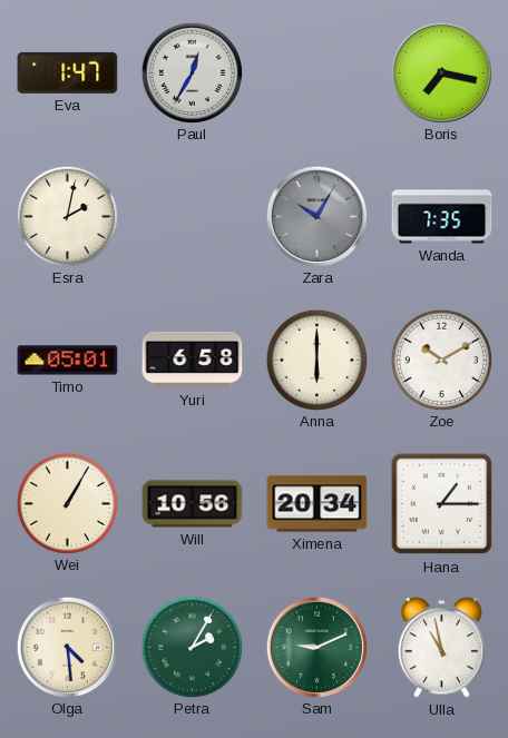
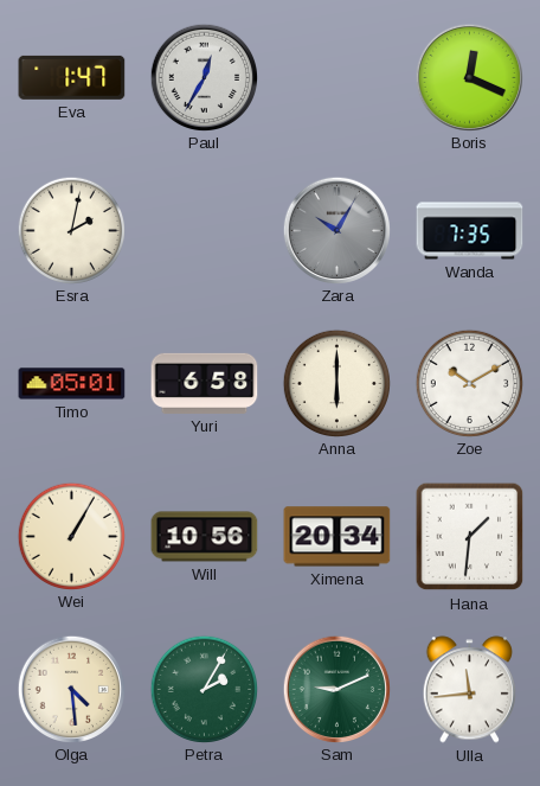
Boris: 7:17 -> 12:19 (469, 77)
Hana: 1:15 -> 1:31 (470, 537)
Ulla: 10:58 -> 11:44 (469, 690)
